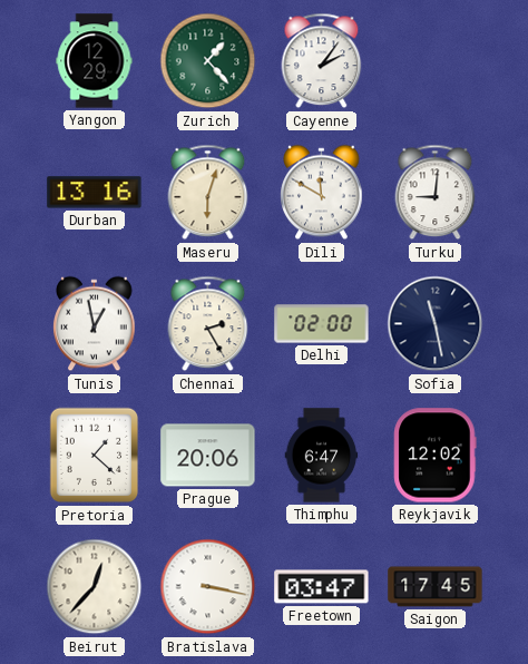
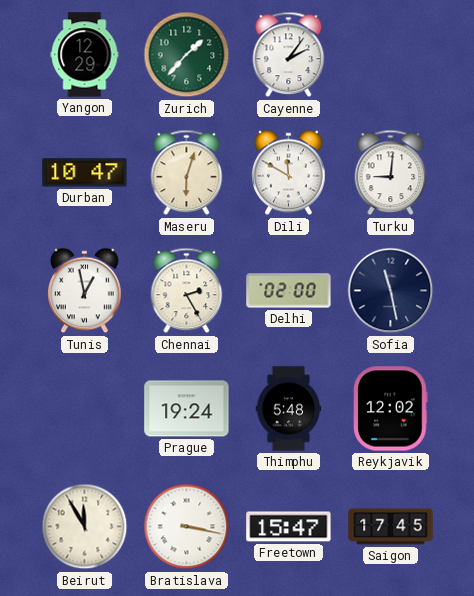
Zurich: 1:23 -> 1:37 (187, 55)
Durban: 13:16 -> 10:47 (85, 173)
Pretoria: 1:22 -> none (95, 456)
Prague: 20:06 -> 19:24 (187, 409)
Thimphu: 6:47 -> 5:48 (289, 409)
Beirut: 12:37 -> 11:55 (85, 527)
Freetown: 03:47 -> 15:47 (289, 527)
